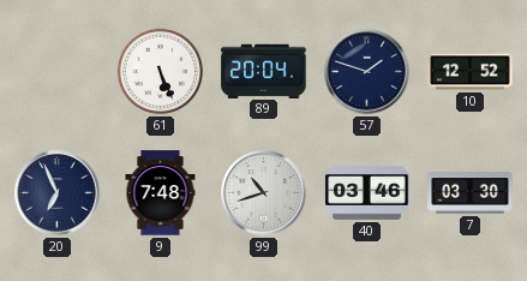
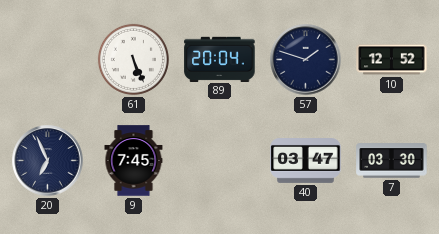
9: 7:48 -> 7:45 (134, 161)
99: 10:42 -> none (264, 193)
40: 03:46 -> 03:47 (306, 161)
